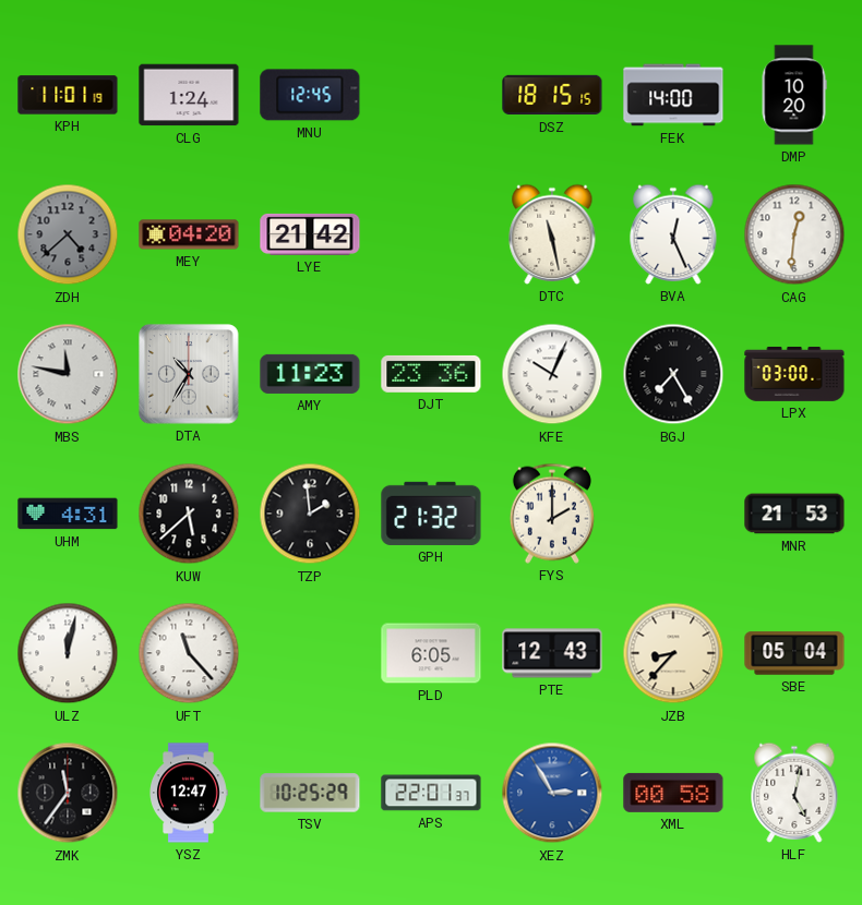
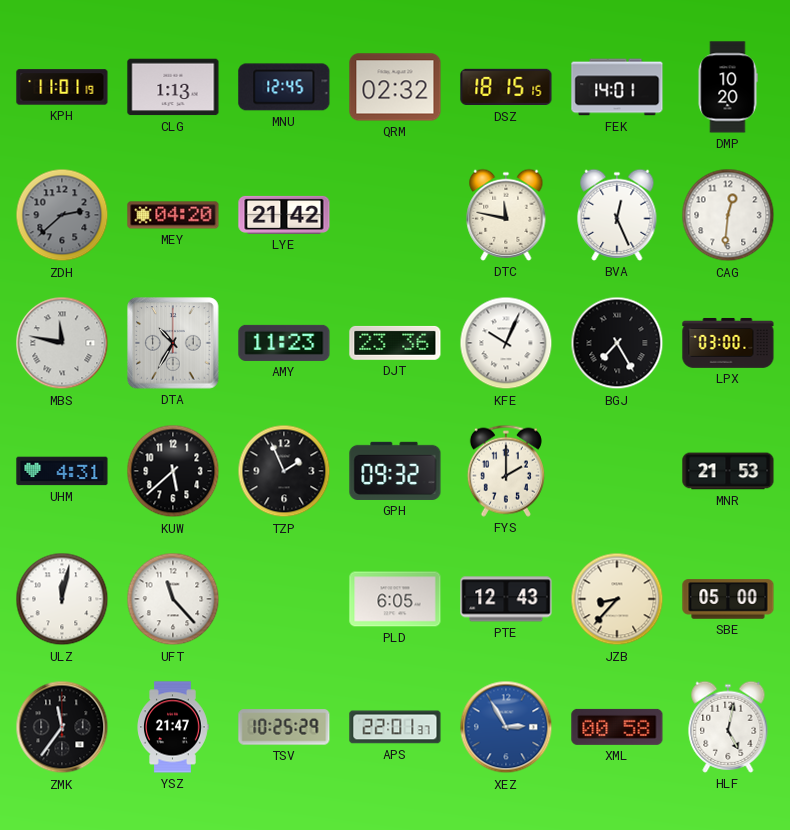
CLG: 1:24 -> 1:13 (173, 87)
QRM: none -> 02:32 (395, 87)
FEK: 14:00 -> 14:01 (617, 87)
ZDH: 4:38 -> 2:38 (62, 215)
DTC: 11:28 -> 11:47 (506, 215)
TZP: 1:59 -> 1:56 (284, 471)
GPH: 21:32 -> 09:32 (395, 471)
SBE: 05:04 -> 05:00 (728, 599)
YSZ: 12:47 -> 21:47 (173, 727)
